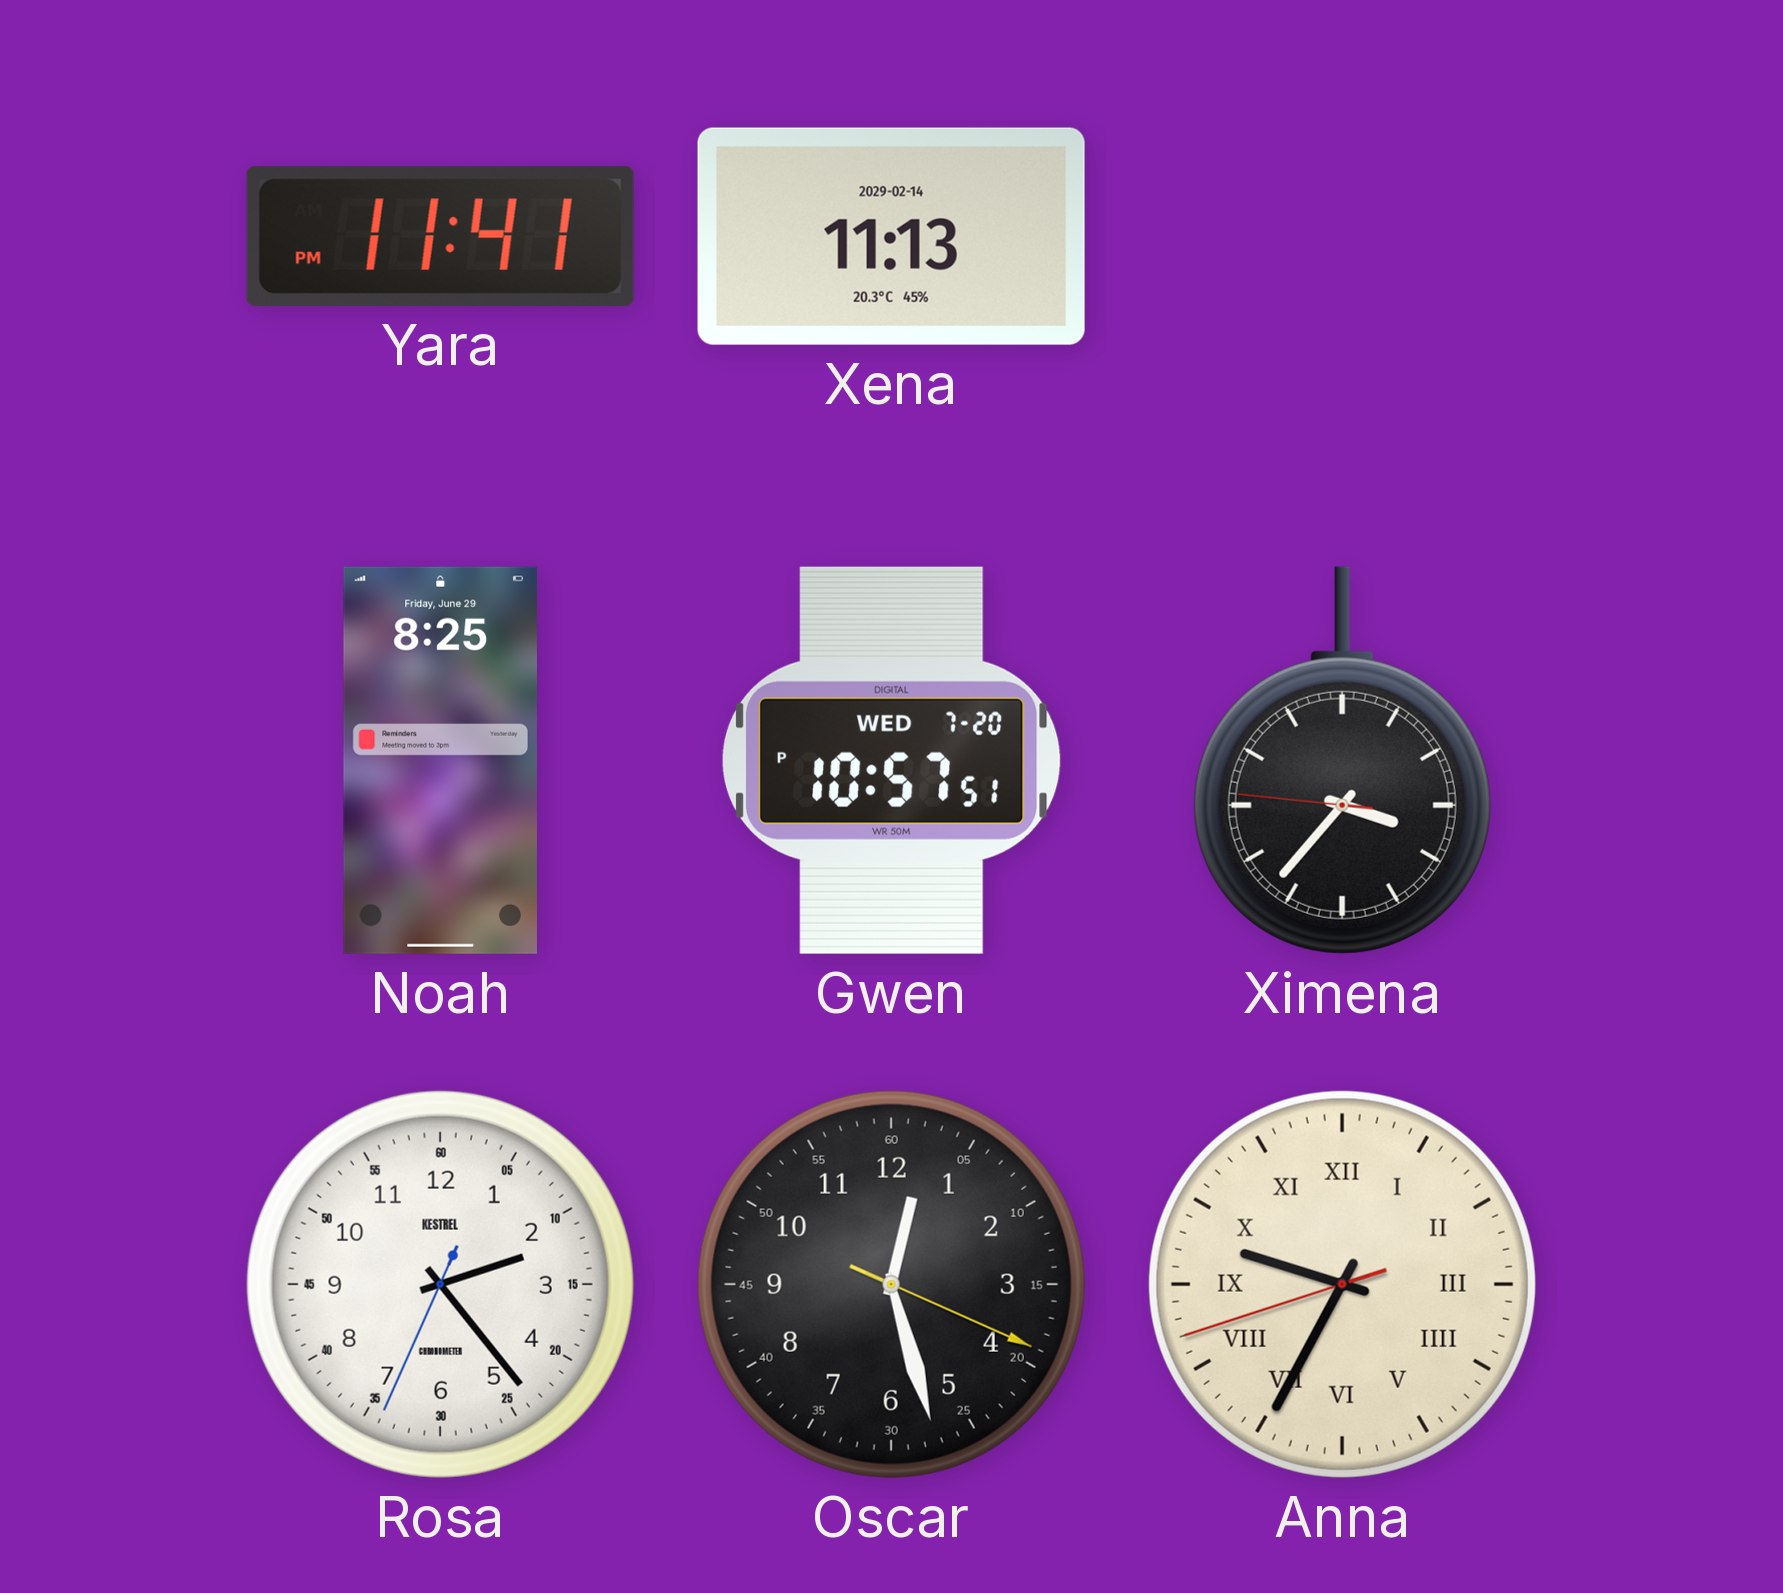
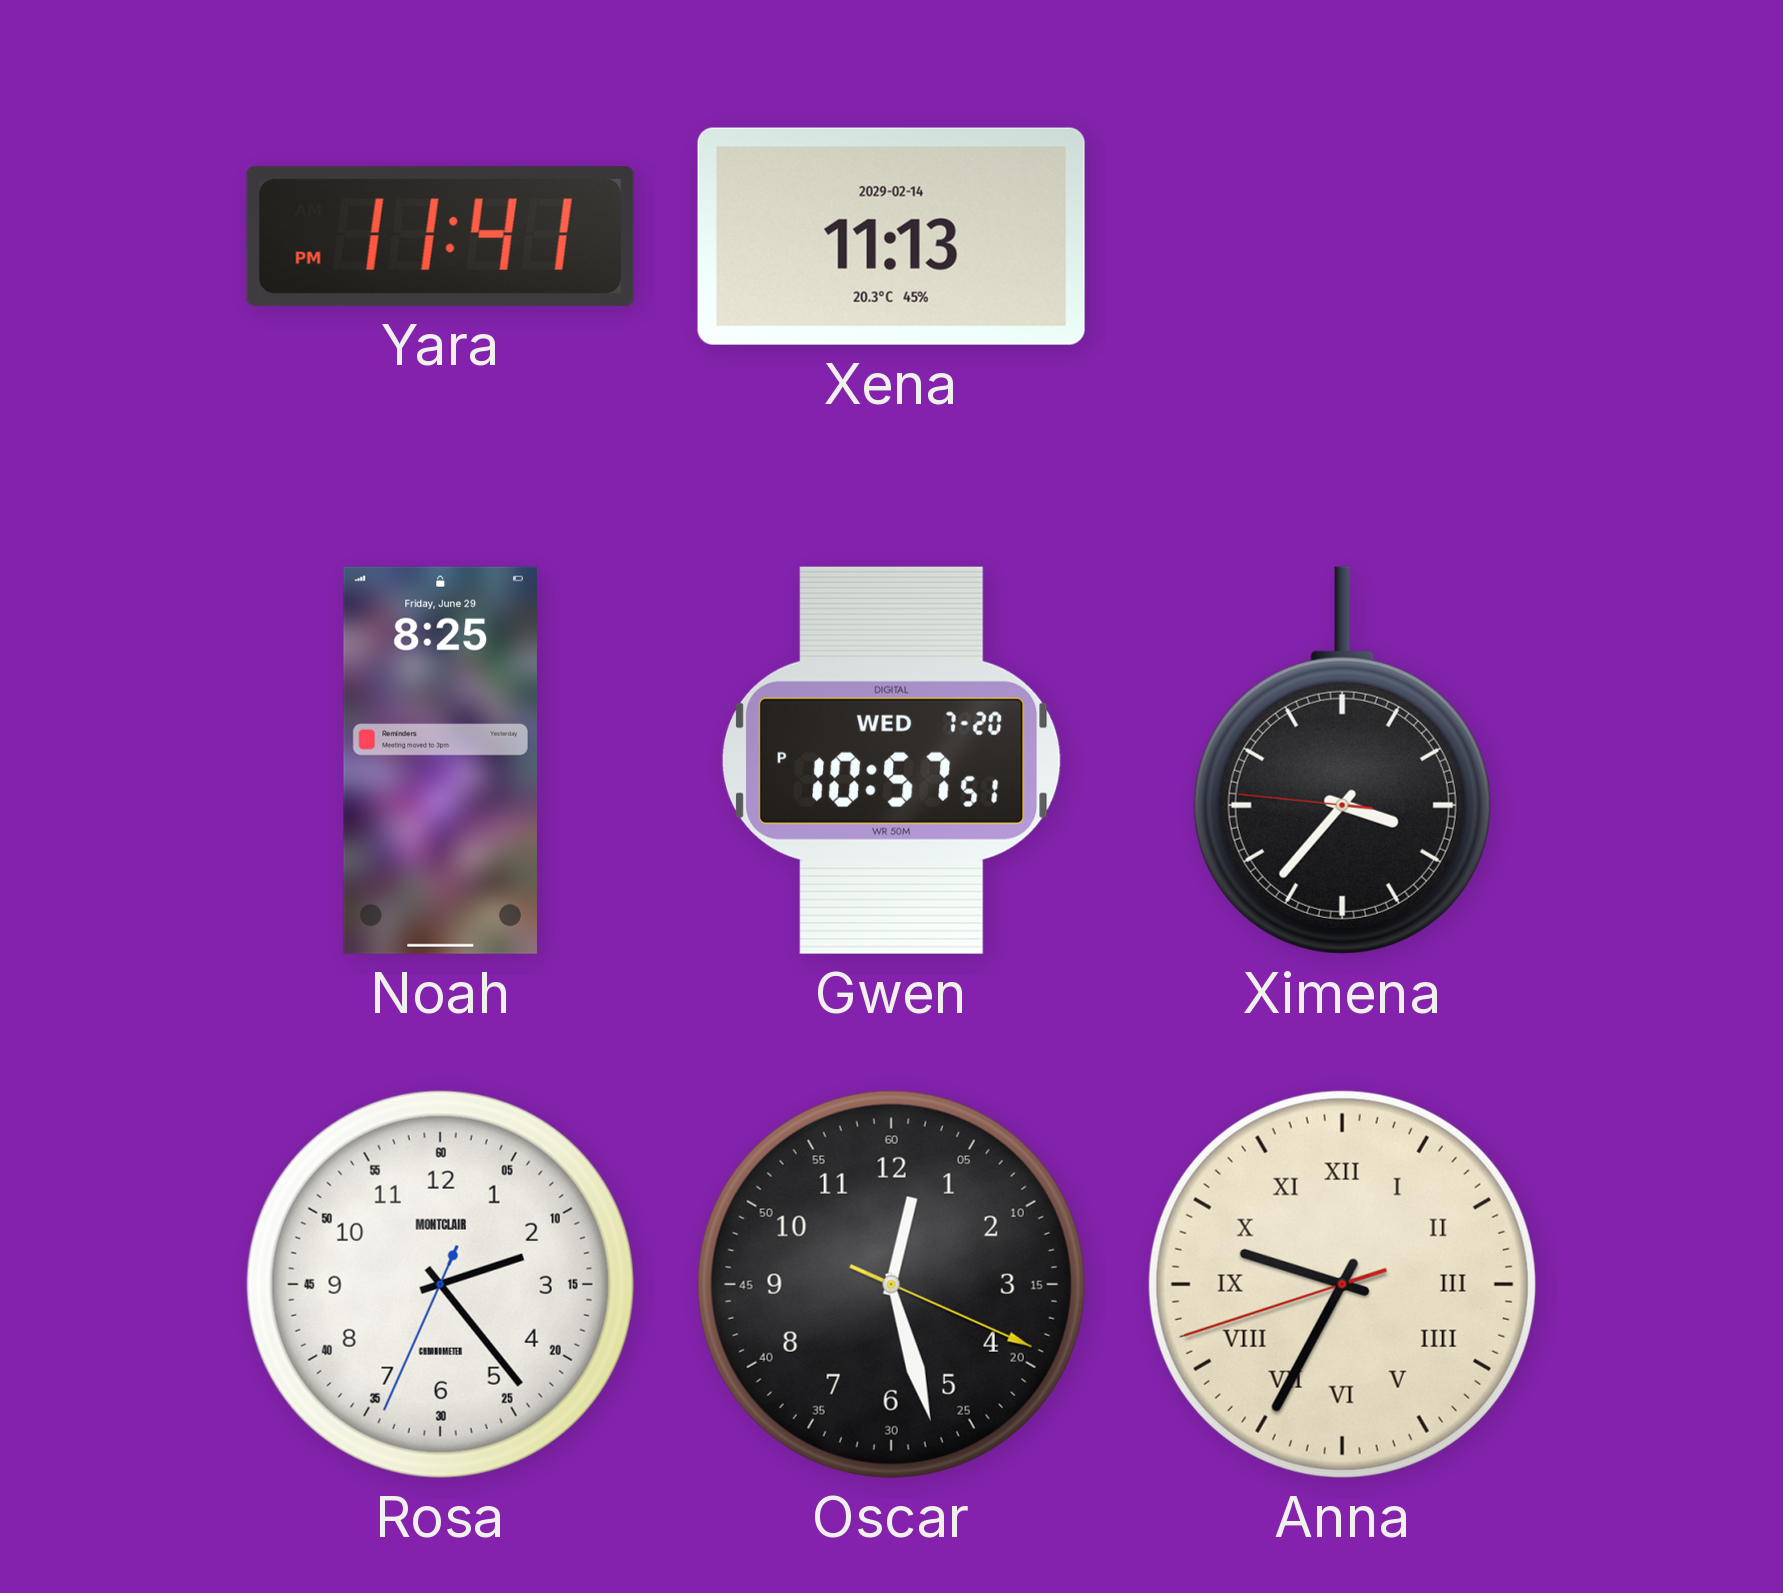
Rosa brand: KESTREL -> MONTCLAIR (440, 1284)
